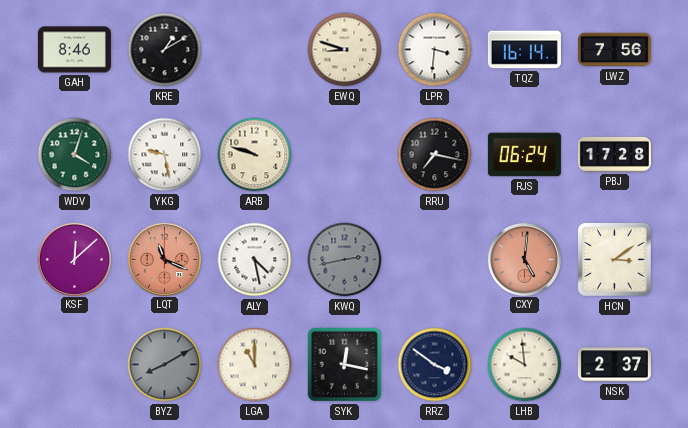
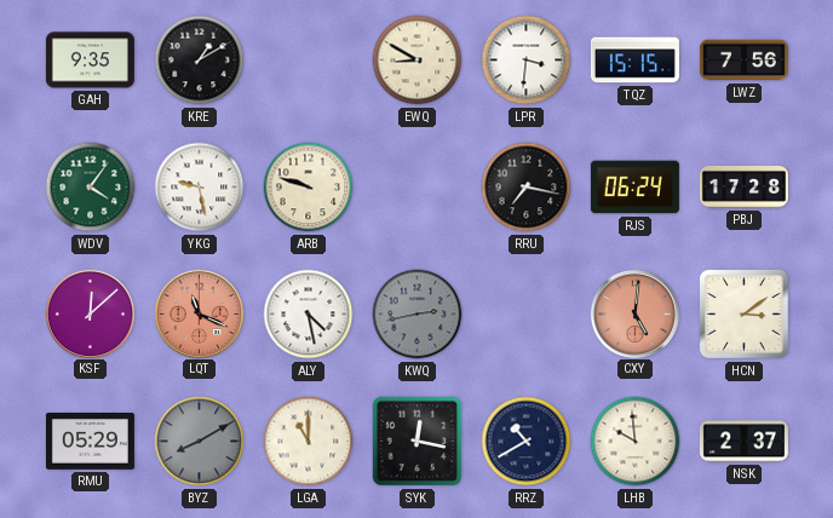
GAH: 8:46 -> 9:35 (90, 61)
EWQ: 8:48 -> 8:50 (418, 61)
TQZ: 16:14 -> 15:15 (634, 61)
WDV: 4:03 -> 4:06 (91, 188)
RMU: none -> 05:29 (90, 442)
RRZ: 3:51 -> 10:40 (527, 442)
